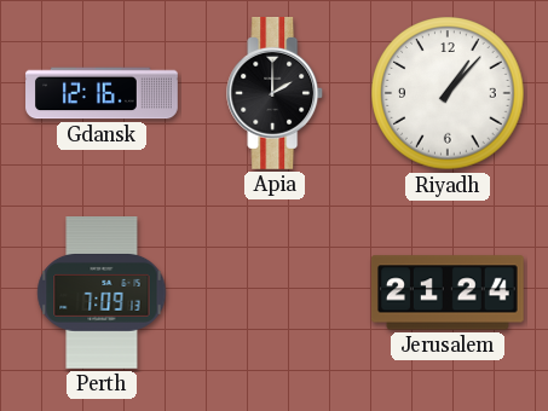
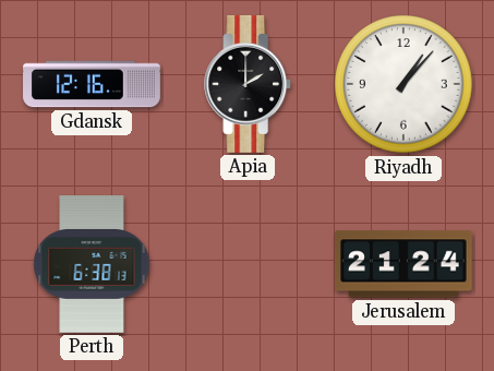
Perth: 7:09 -> 6:38 (92, 265)
